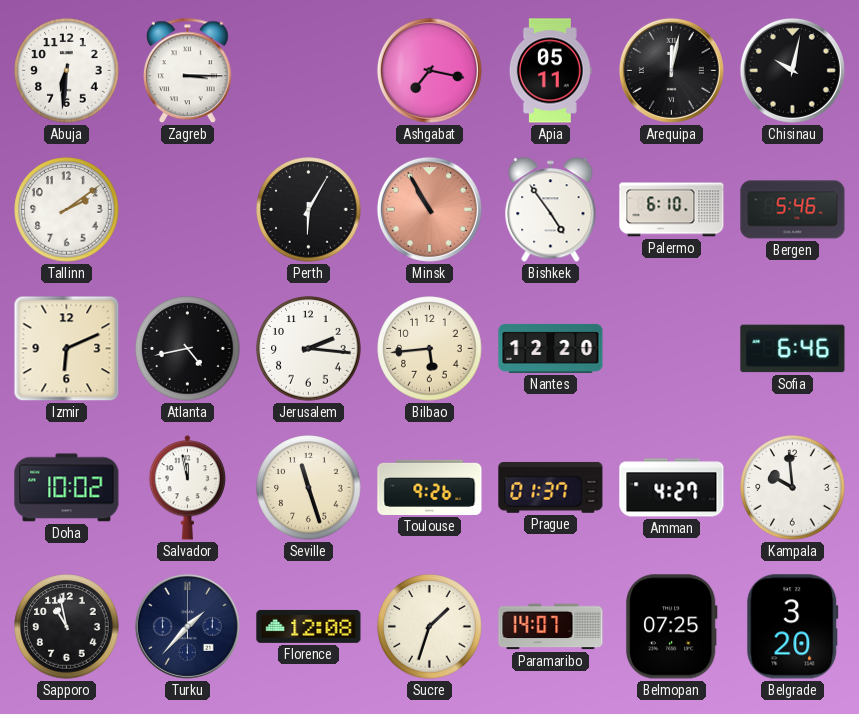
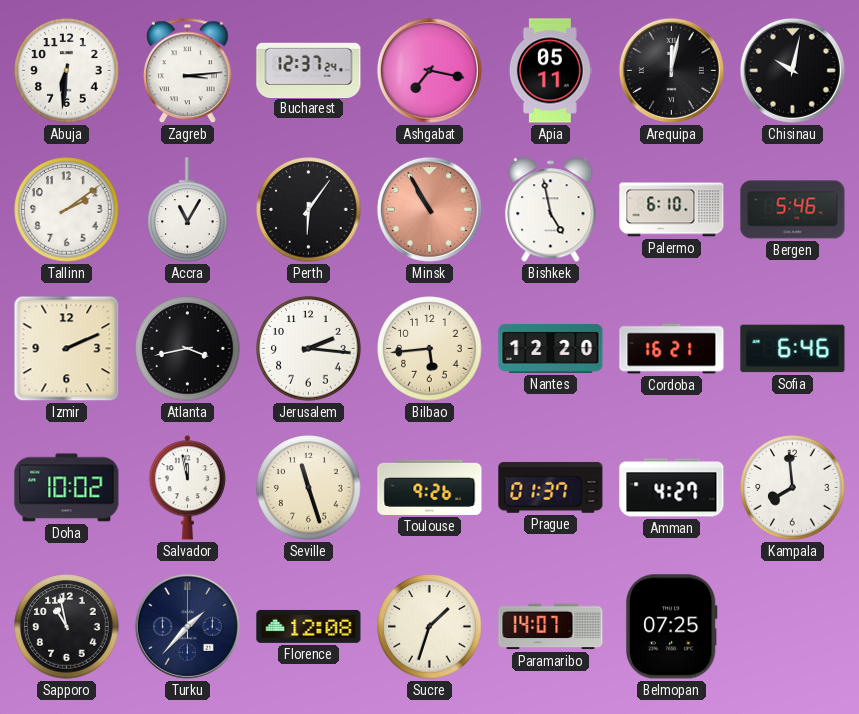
Zagreb: 3:15 -> 3:14 (188, 71)
Bucharest: none -> 12:37 (309, 70)
Accra: none -> 11:05 (188, 210)
Perth: 6:05 -> 6:06 (309, 210)
Bishkek: 4:54 -> 4:58 (551, 210)
Izmir: 6:11 -> 2:11 (67, 349)
Atlanta: 4:43 -> 3:43 (188, 349)
Cordoba: none -> 16:21 (672, 349)
Kampala: 9:59 -> 7:59 (793, 488)
Belgrade: 3:20 -> none (793, 627)
